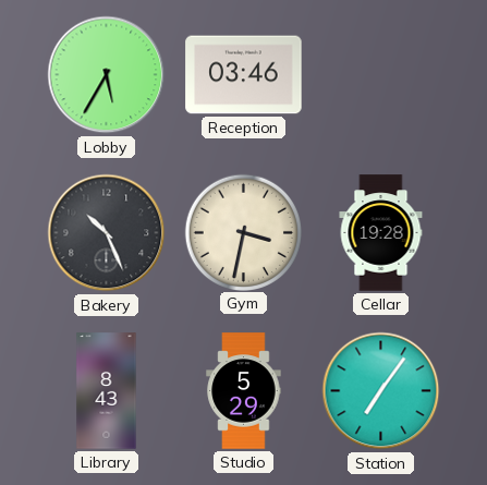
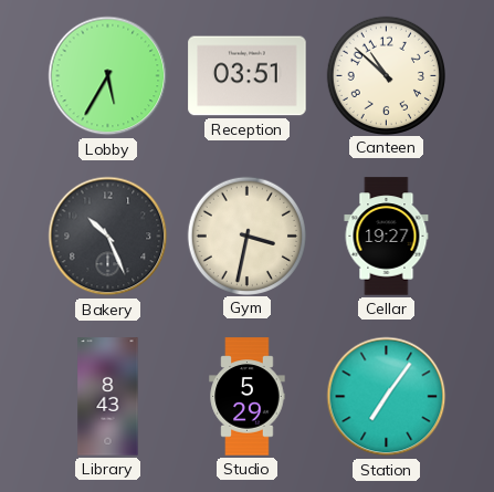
Reception: 03:46 -> 03:51 (248, 76)
Canteen: none -> 10:52 (386, 75)
Cellar: 19:28 -> 19:27 (387, 237)
